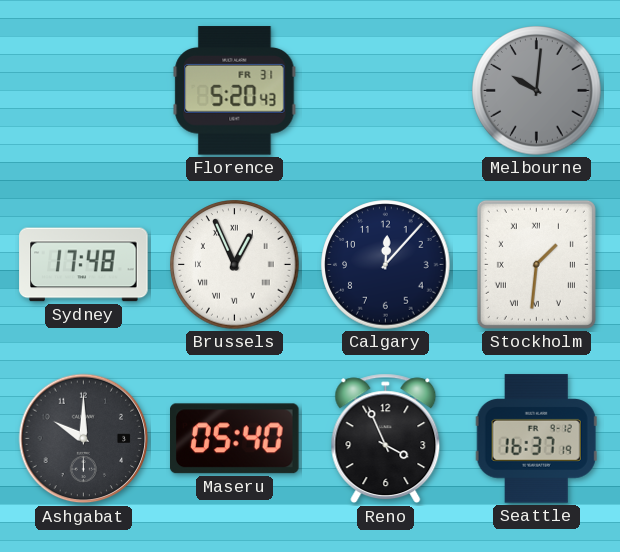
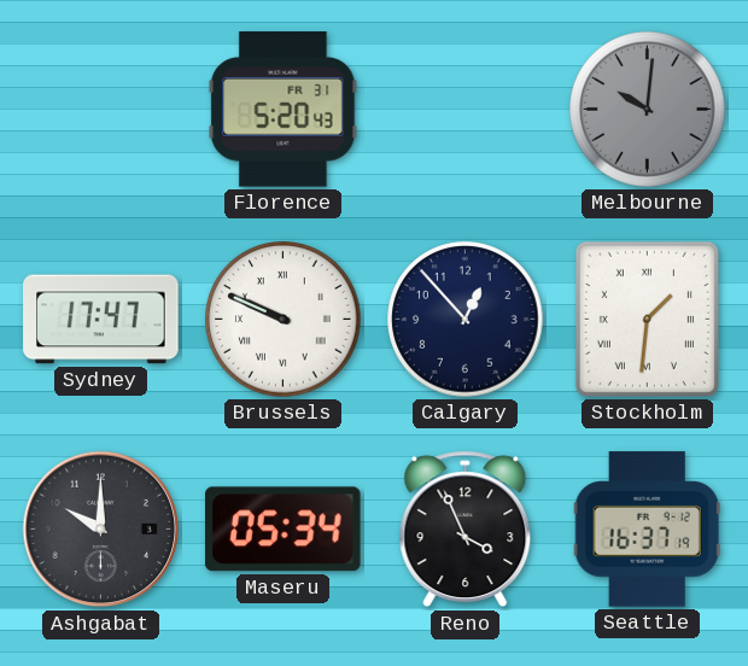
Sydney: 17:48 -> 17:47 (101, 320)
Brussels: 12:56 -> 9:49 (284, 320)
Calgary: 12:07 -> 12:53 (466, 320)
Maseru: 05:40 -> 05:34 (284, 530)
